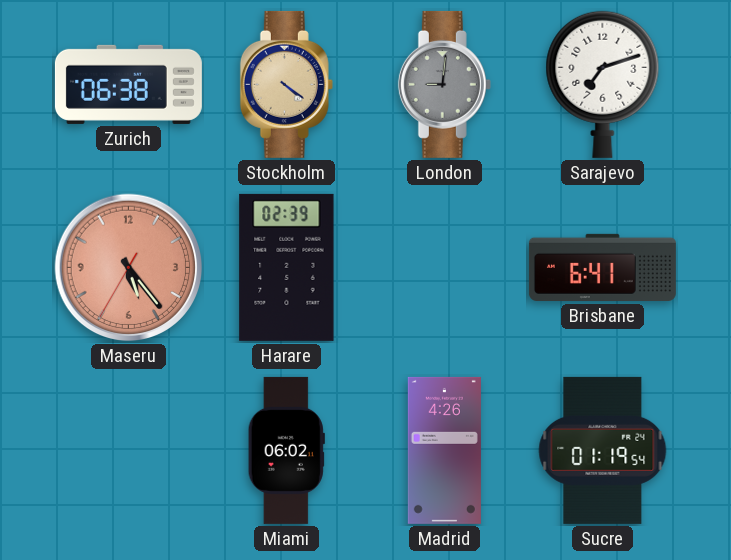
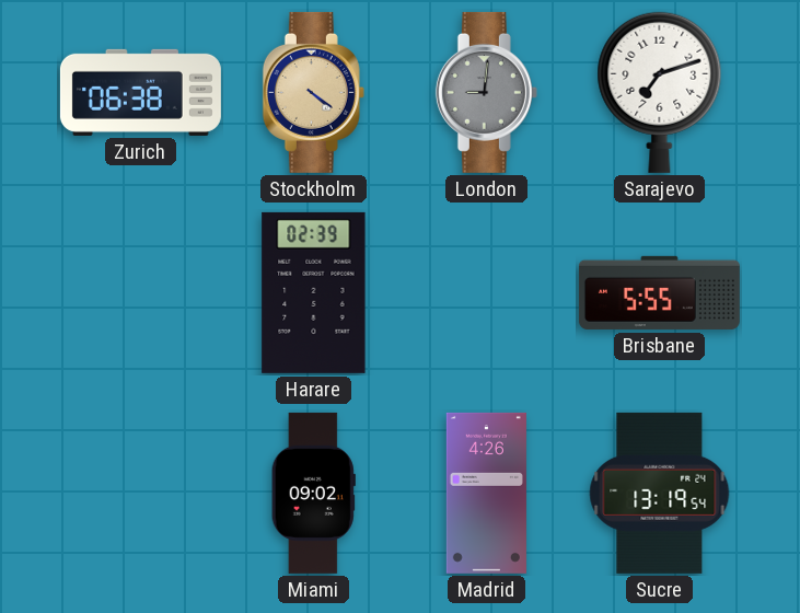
Maseru: 5:23 -> none (129, 268)
Brisbane: 6:41 -> 5:55 (659, 292)
Miami: 06:02 -> 09:02 (313, 493)
Sucre: 01:19 -> 13:19 (660, 493)
